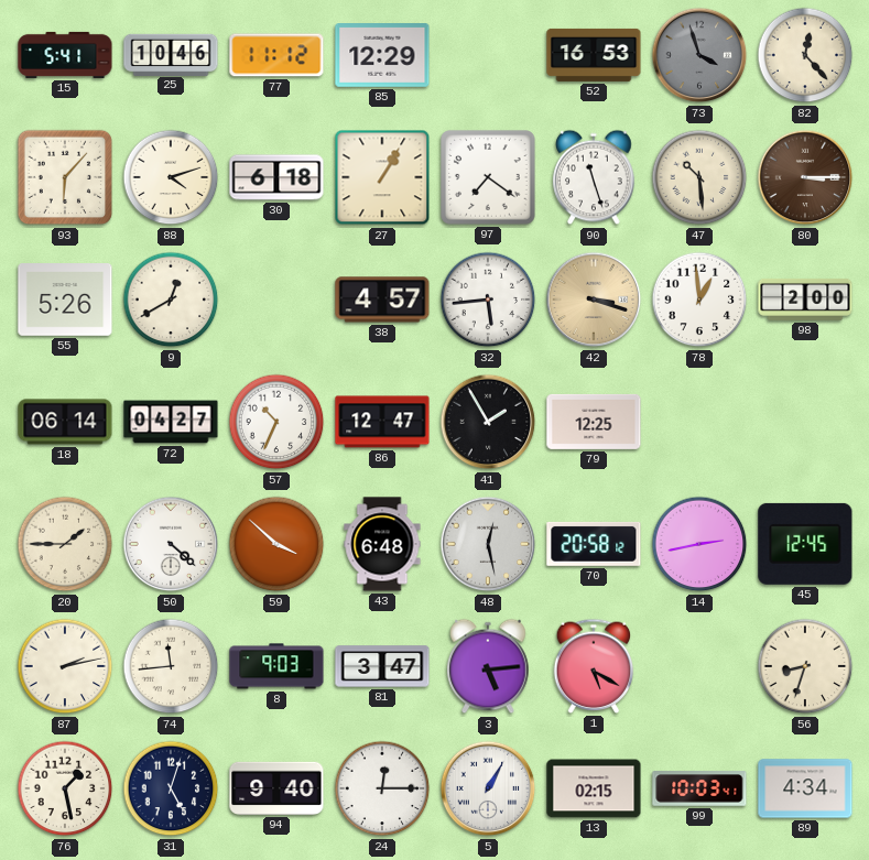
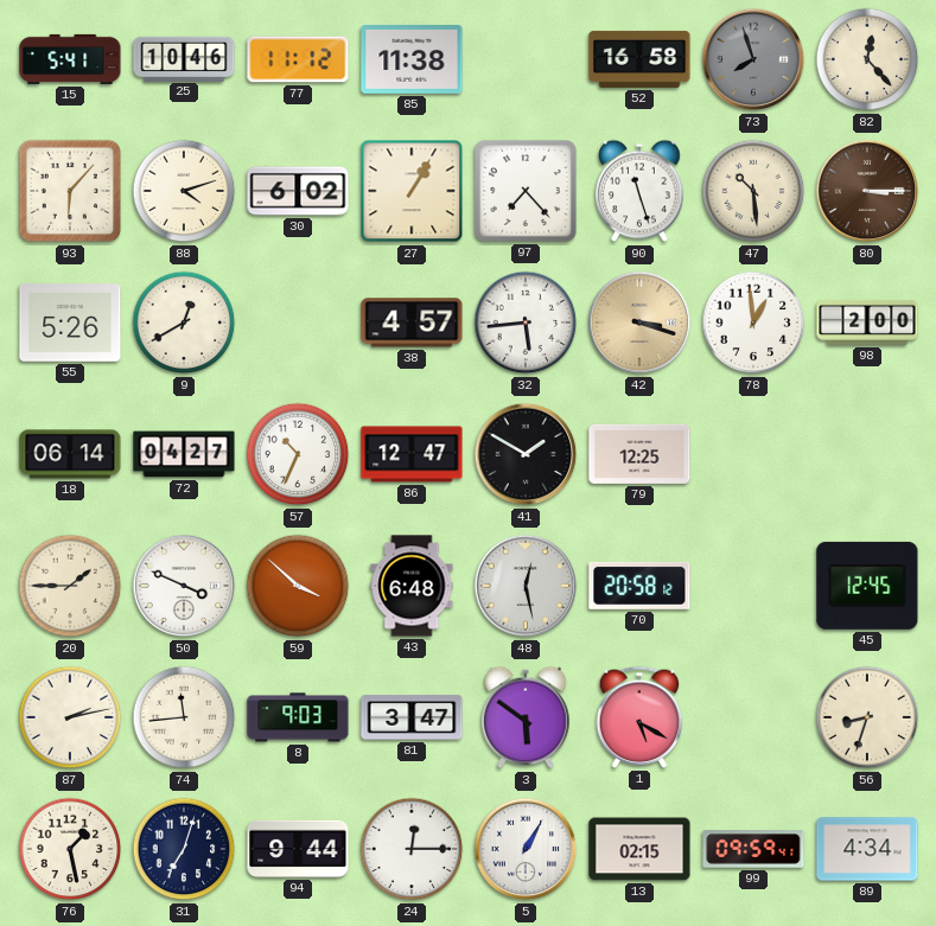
85: 12:29 -> 11:38 (412, 60)
52: 16:53 -> 16:58 (639, 59)
73: 3:57 -> 7:57 (753, 59)
30: 6:18 -> 6:02 (298, 191)
97: 7:21 -> 7:23 (526, 191)
41: 1:55 -> 1:50 (526, 454)
50: 4:22 -> 3:49 (184, 586)
14: 2:43 -> none (699, 544)
3: 5:14 -> 5:51 (526, 717)
31: 5:03 -> 7:03 (184, 849)
94: 9:40 -> 9:44 (298, 849)
99: 10:03 -> 09:59 (753, 849)
